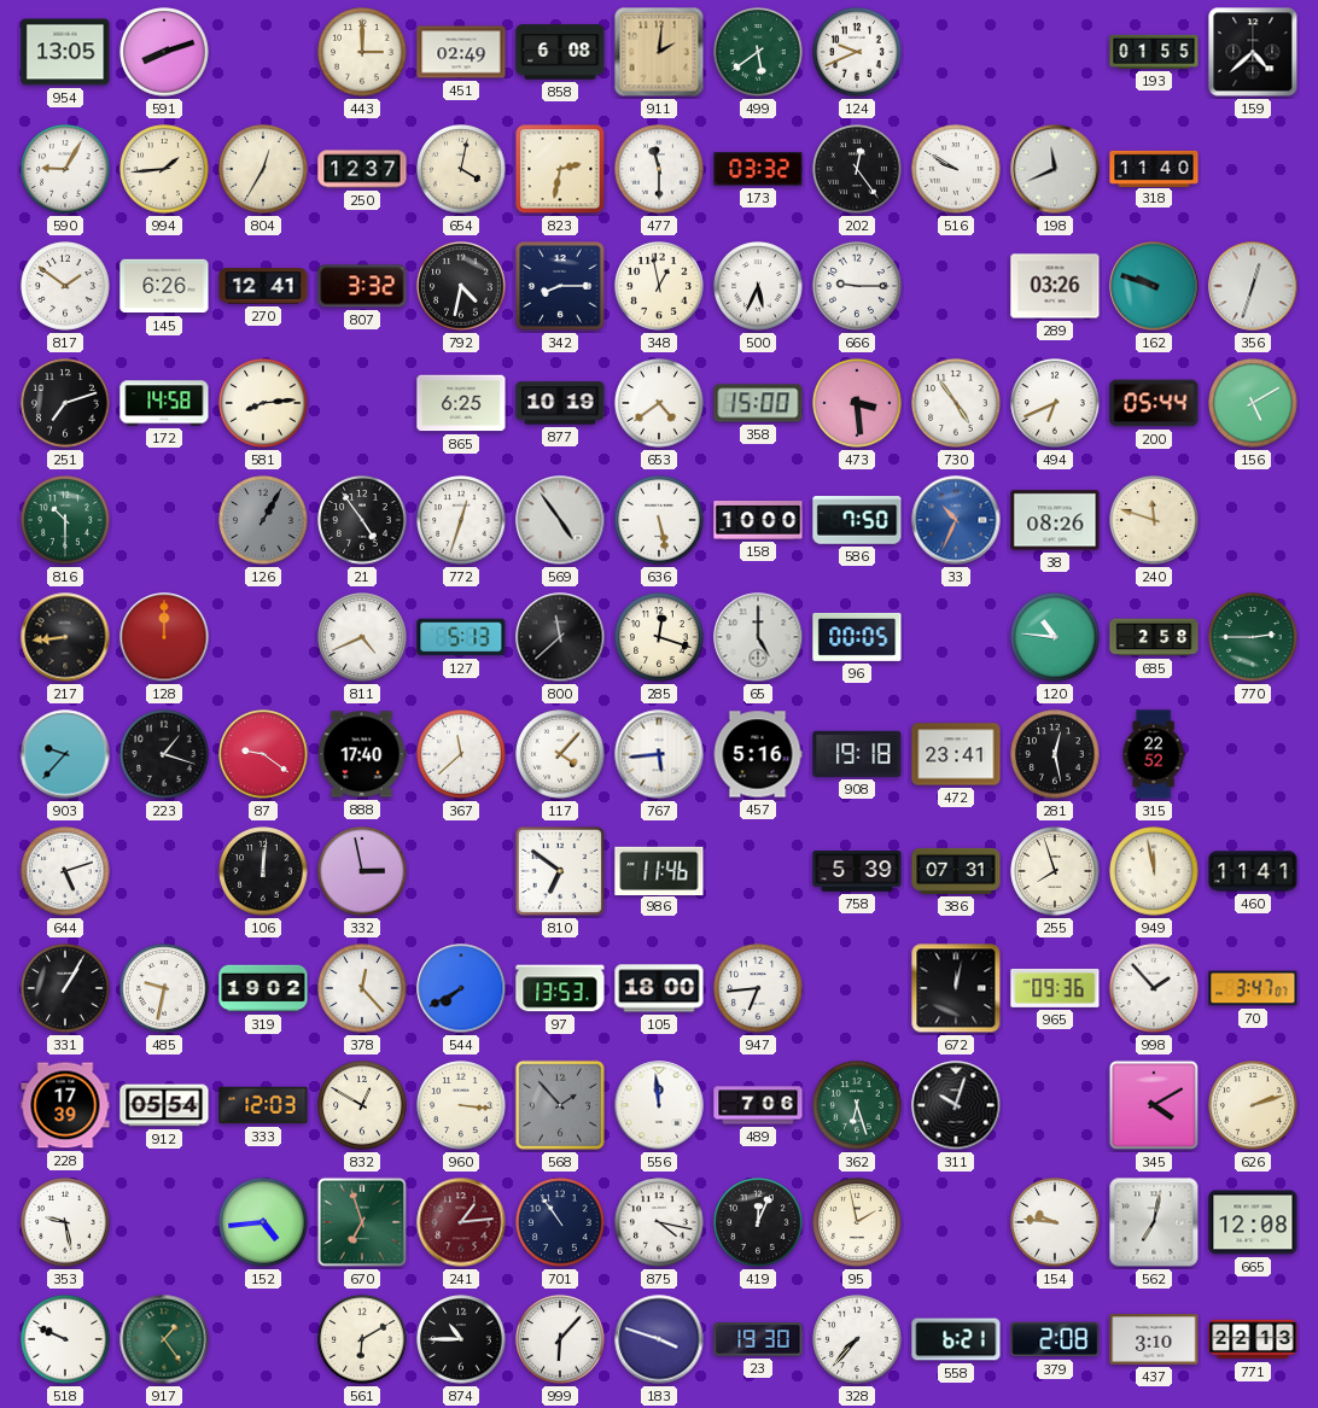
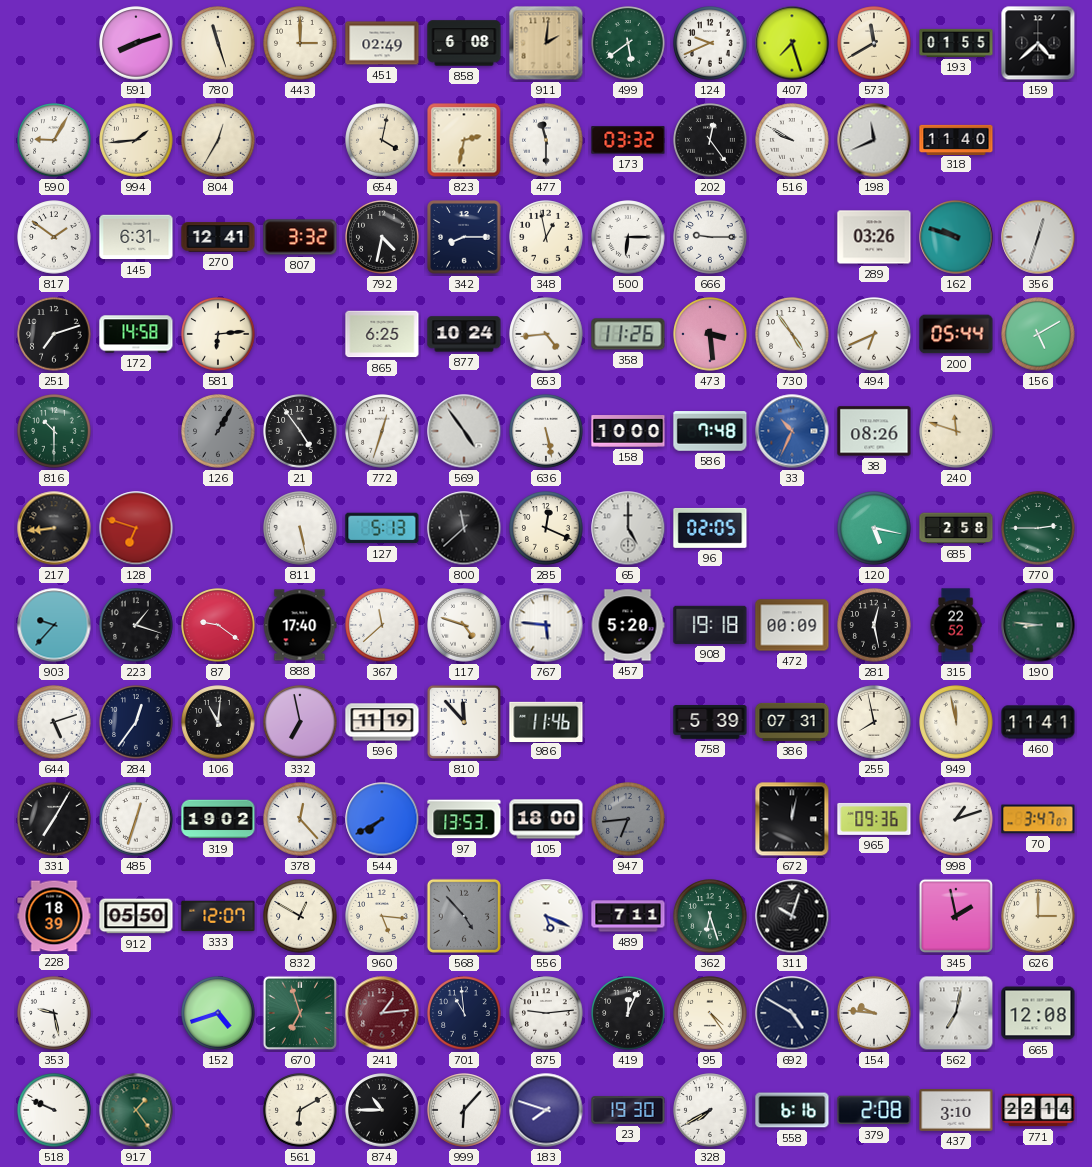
954: 13:05 -> none (65, 52)
780: none -> 11:27 (218, 43)
407: none -> 7:27 (792, 43)
573: none -> 11:40 (874, 43)
250: 12:37 -> none (362, 169)
145: 6:26 -> 6:31 (136, 237)
500: 5:34 -> 6:15 (628, 237)
581: 8:14 -> 6:14 (218, 334)
877: 10:19 -> 10:24 (464, 334)
653: 4:39 -> 4:44 (546, 334)
358: 15:00 -> 11:26 (628, 334)
586: 7:50 -> 7:48 (710, 431)
128: 12:00 -> 6:48 (136, 528)
811: 4:41 -> 5:28 (300, 528)
285: 12:18 -> 12:19 (546, 528)
96: 00:05 -> 02:05 (710, 528)
120: 10:46 -> 5:17 (874, 528)
117: 4:07 -> 4:48 (464, 625)
767: 5:44 -> 5:46 (546, 625)
457: 5:16 -> 5:20 (628, 625)
472: 23:41 -> 00:09 (792, 625)
190: none -> 8:46 (1038, 625)
284: none -> 12:36 (136, 722)
106: 12:01 -> 11:01 (218, 722)
332: 2:58 -> 6:58 (300, 722)
596: none -> 11:19 (382, 722)
810: 6:51 -> 11:53 (464, 722)
255: 7:57 -> 7:58 (874, 722)
331: 1:05 -> 7:05 (54, 819)
485: 9:32 -> 12:33 (136, 819)
947 dial: white -> grey (628, 819)
998: 1:53 -> 1:12 (956, 819)
228: 17:39 -> 18:39 (54, 916)
912: 05:54 -> 05:50 (136, 916)
333: 12:03 -> 12:07 (218, 916)
960: 3:16 -> 5:16 (382, 916)
568: 1:53 -> 4:53 (464, 916)
556: 11:59 -> 5:19 (546, 916)
489: 7:06 -> 7:11 (628, 916)
345: 4:10 -> 1:58 (956, 916)
626: 2:12 -> 3:00 (1038, 916)
152: 4:44 -> 4:42 (218, 1013)
701: 10:54 -> 10:59 (464, 1013)
875: 4:17 -> 9:14 (546, 1013)
95: 1:58 -> 4:24 (710, 1013)
692: none -> 4:50 (792, 1013)
183: 3:48 -> 7:48 (546, 1110)
328: 7:37 -> 7:40 (710, 1110)
558: 6:21 -> 6:16 (792, 1110)
771: 22:13 -> 22:14 (1038, 1110)
